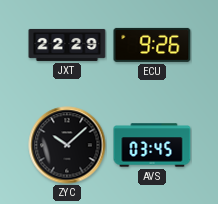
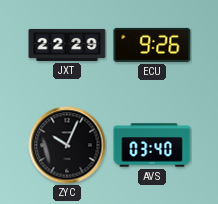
ZYC: 10:08 -> 10:04 (67, 145)
AVS: 03:45 -> 03:40 (152, 145)
